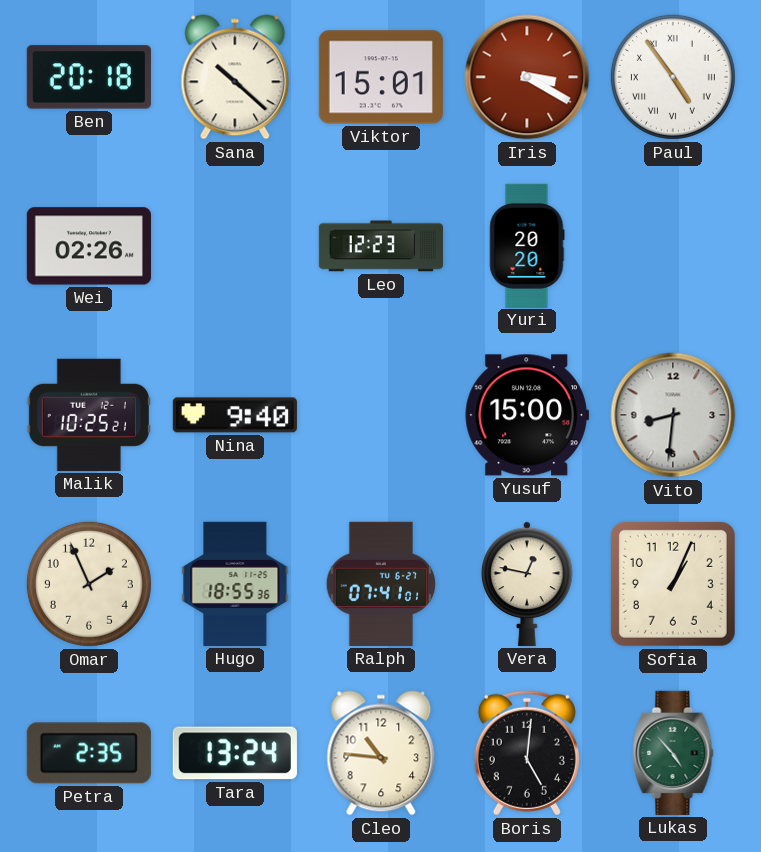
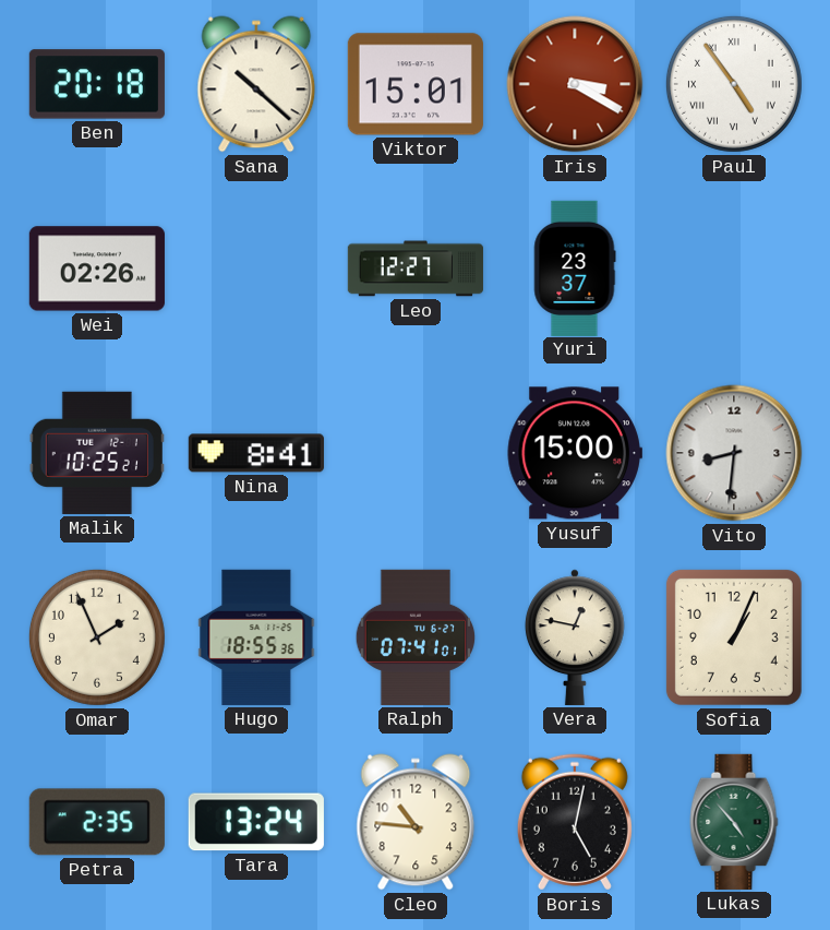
Leo: 12:23 -> 12:27 (416, 269)
Yuri: 20:20 -> 23:37 (575, 267)
Nina: 9:40 -> 8:41 (256, 453)
Boris: 5:01 -> 5:02 (575, 822)
